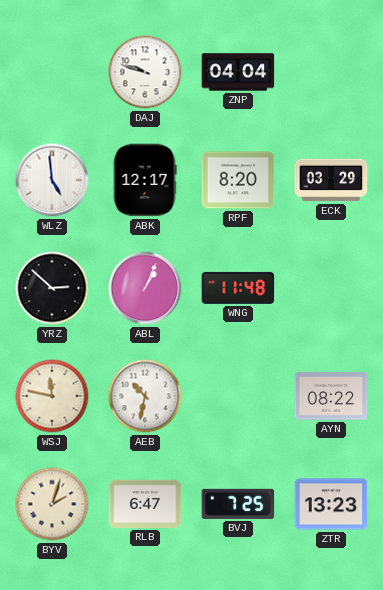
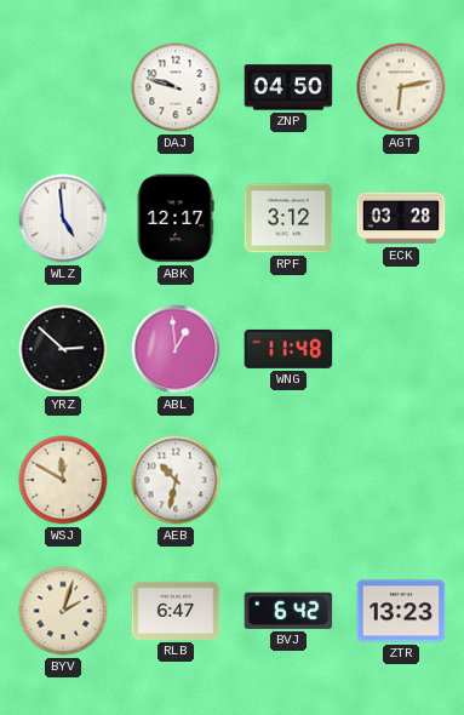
ZNP: 04:04 -> 04:50 (288, 87)
AGT: none -> 6:13 (401, 87)
RPF: 8:20 -> 3:12 (288, 218)
ECK: 03:29 -> 03:28 (401, 218)
ABL: 1:04 -> 12:59 (176, 349)
WSJ: 11:47 -> 11:50 (63, 480)
AYN: 08:22 -> none (331, 396)
BVJ: 7:25 -> 6:42 (288, 611)
